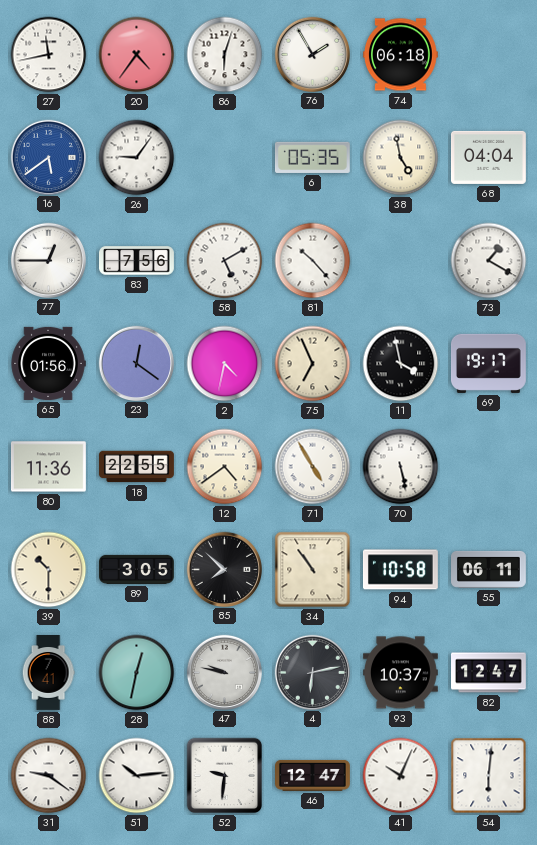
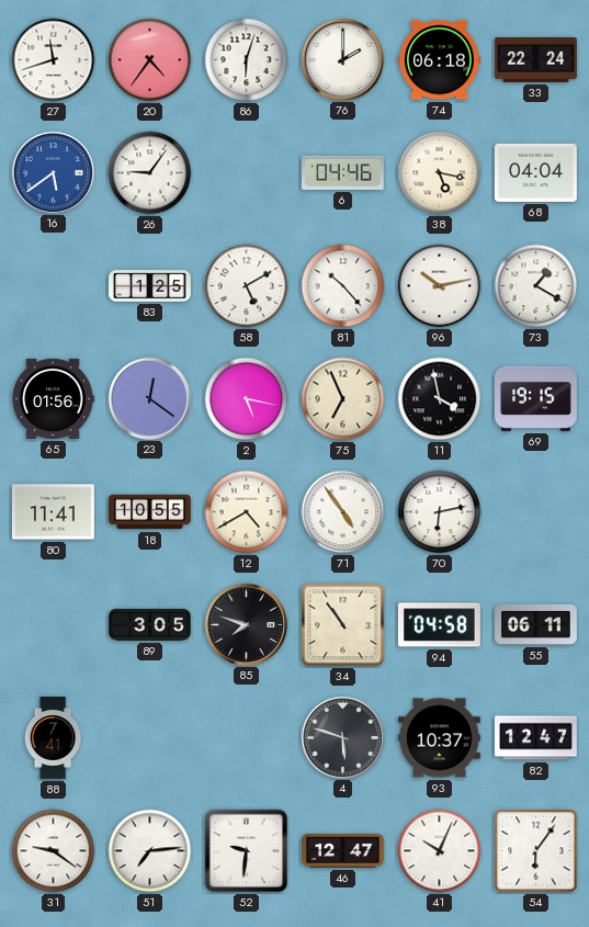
27: 11:43 -> 11:42 (54, 60)
76: 1:55 -> 2:00 (342, 59)
33: none -> 22:24 (536, 59)
6: 05:35 -> 04:46 (342, 172)
38: 4:58 -> 5:17 (440, 173)
77: 12:45 -> none (48, 260)
83: 7:56 -> 1:25 (150, 286)
96: none -> 10:13 (440, 286)
2: 4:32 -> 5:17 (247, 399)
69: 19:17 -> 19:15 (535, 398)
80: 11:36 -> 11:41 (53, 512)
18: 22:55 -> 10:55 (150, 512)
12: 4:39 -> 4:40 (247, 512)
71: 4:55 -> 4:54 (343, 512)
70: 5:28 -> 6:13 (440, 512)
39: 10:30 -> none (49, 570)
85: 7:52 -> 7:48 (246, 624)
94: 10:58 -> 04:58 (439, 625)
28: 12:32 -> none (137, 673)
47: 9:47 -> none (224, 672)
4: 6:13 -> 5:48 (342, 737)
51: 10:14 -> 7:14 (150, 851)
54: 6:01 -> 6:06 (536, 851)
